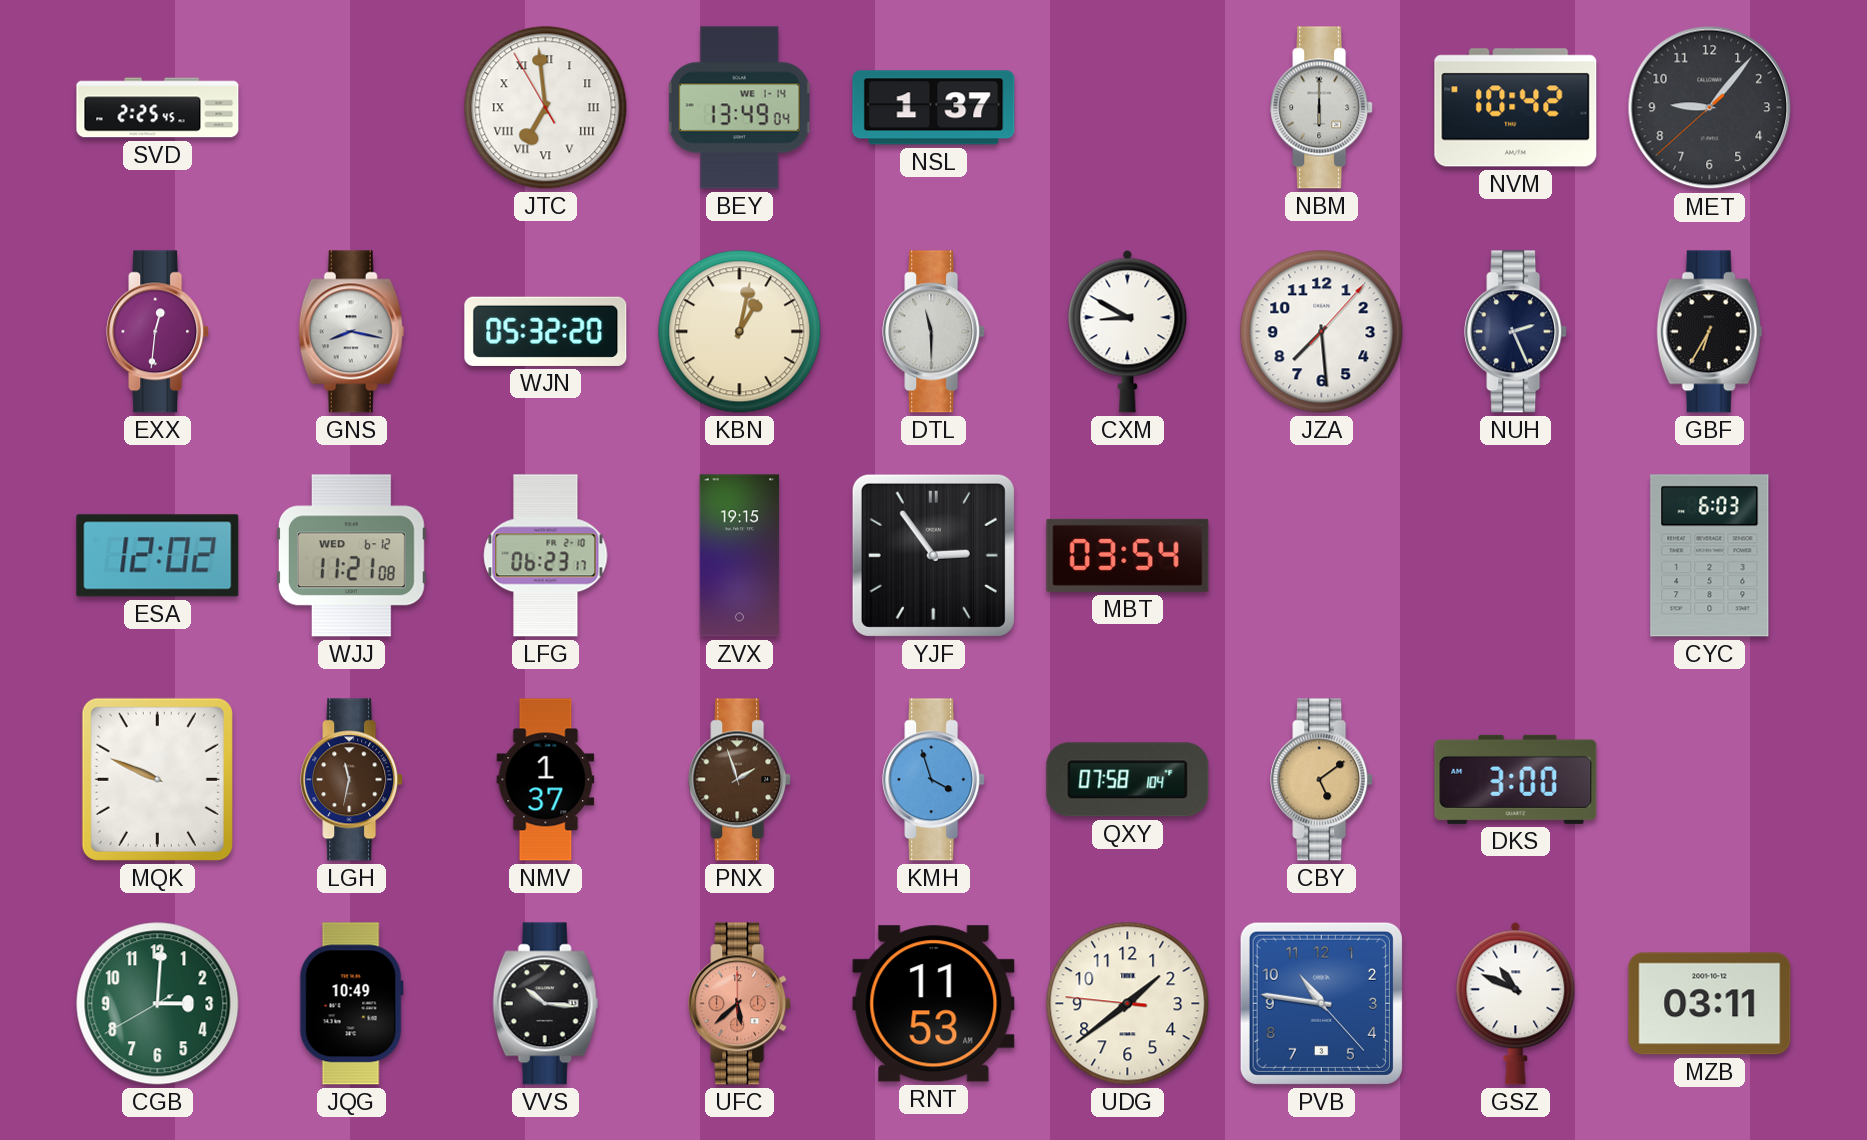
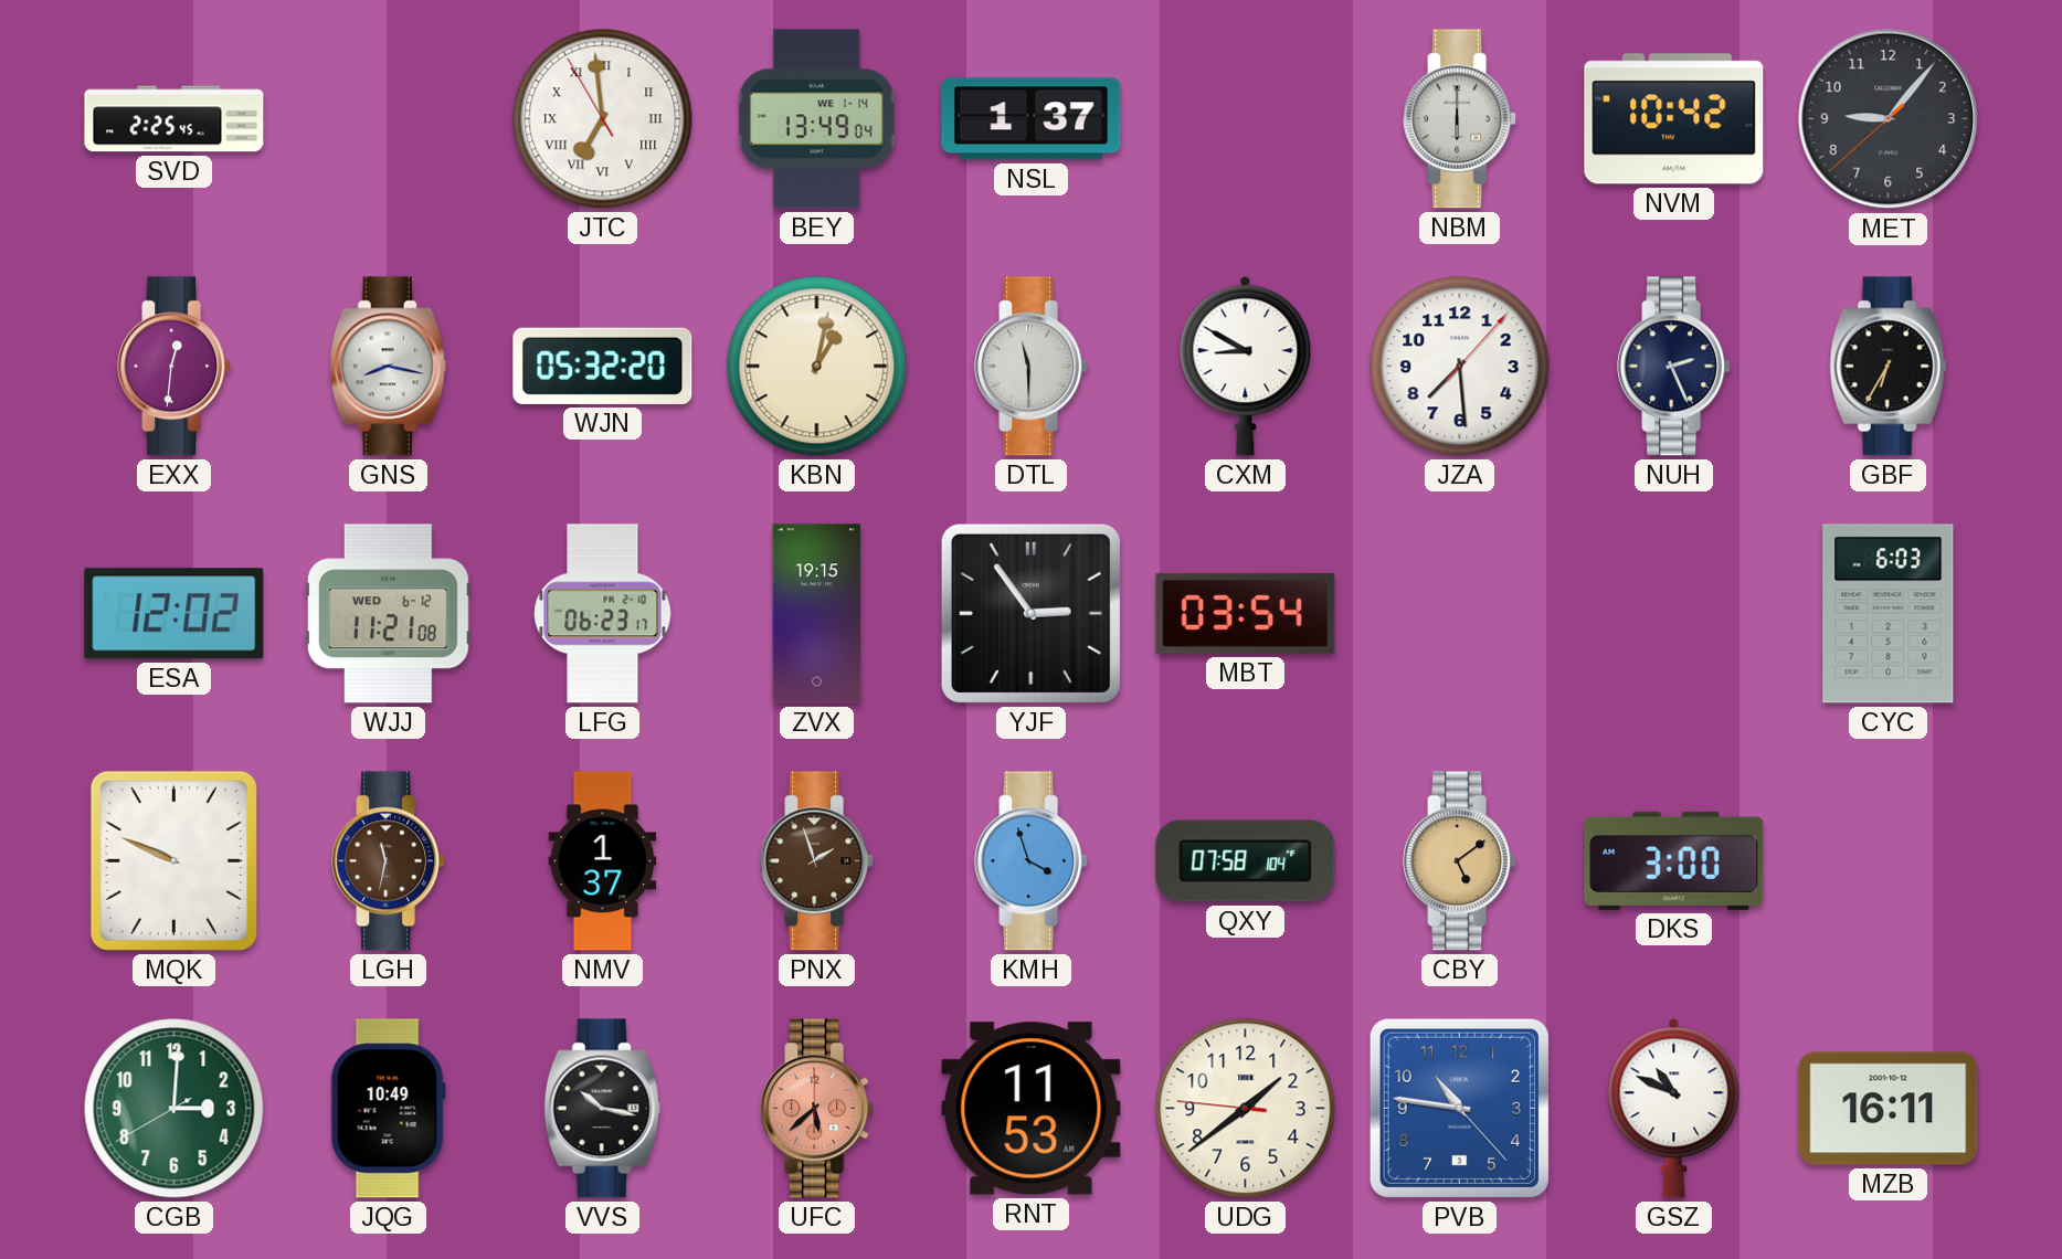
VVS: 10:16 -> 10:17 (603, 1109)
MZB: 03:11 -> 16:11 (1889, 1109)
